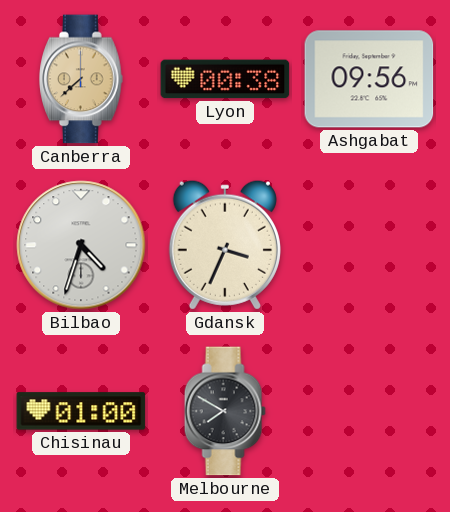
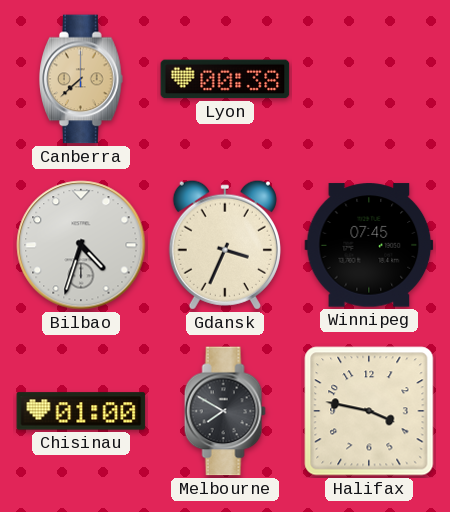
Ashgabat: 09:56 -> none (369, 79)
Winnipeg: none -> 07:45 (369, 245)
Halifax: none -> 3:47 (369, 411)
